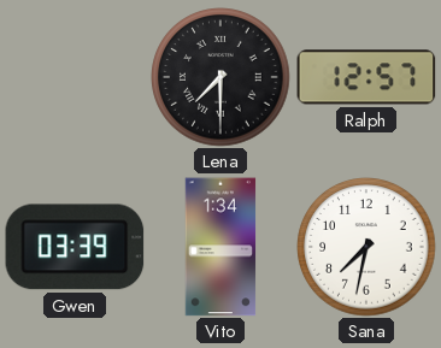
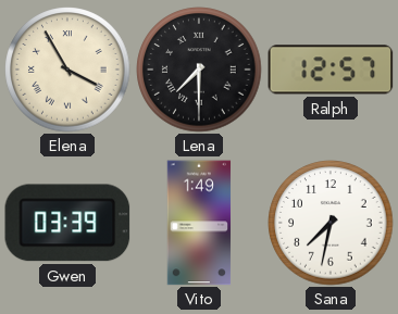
Elena: none -> 3:55 (67, 70)
Vito: 1:34 -> 1:49 (199, 223)
